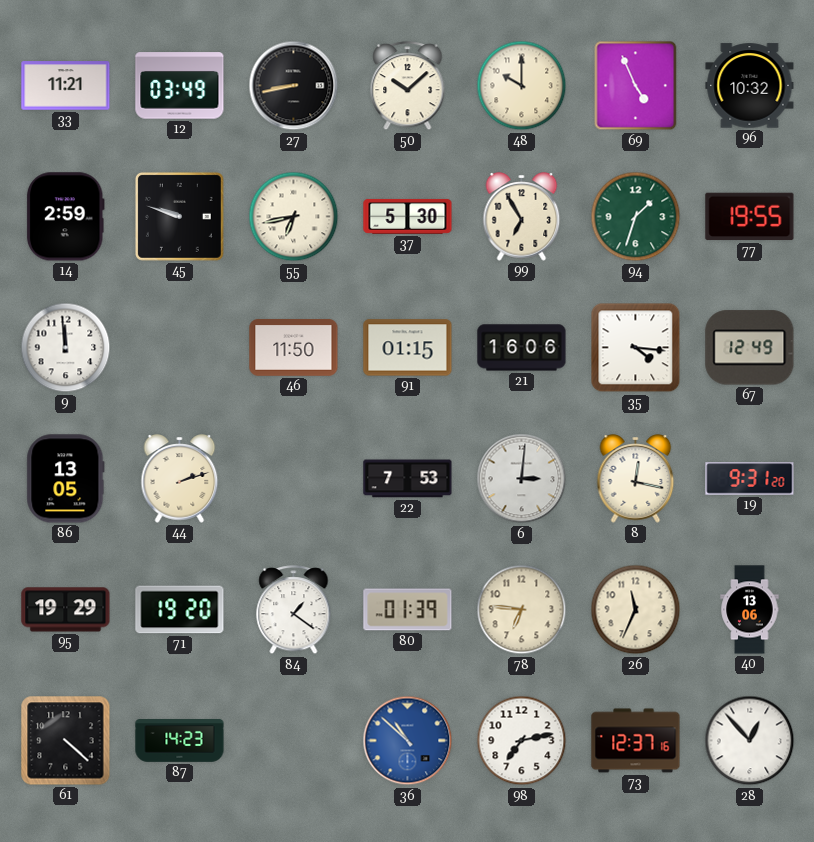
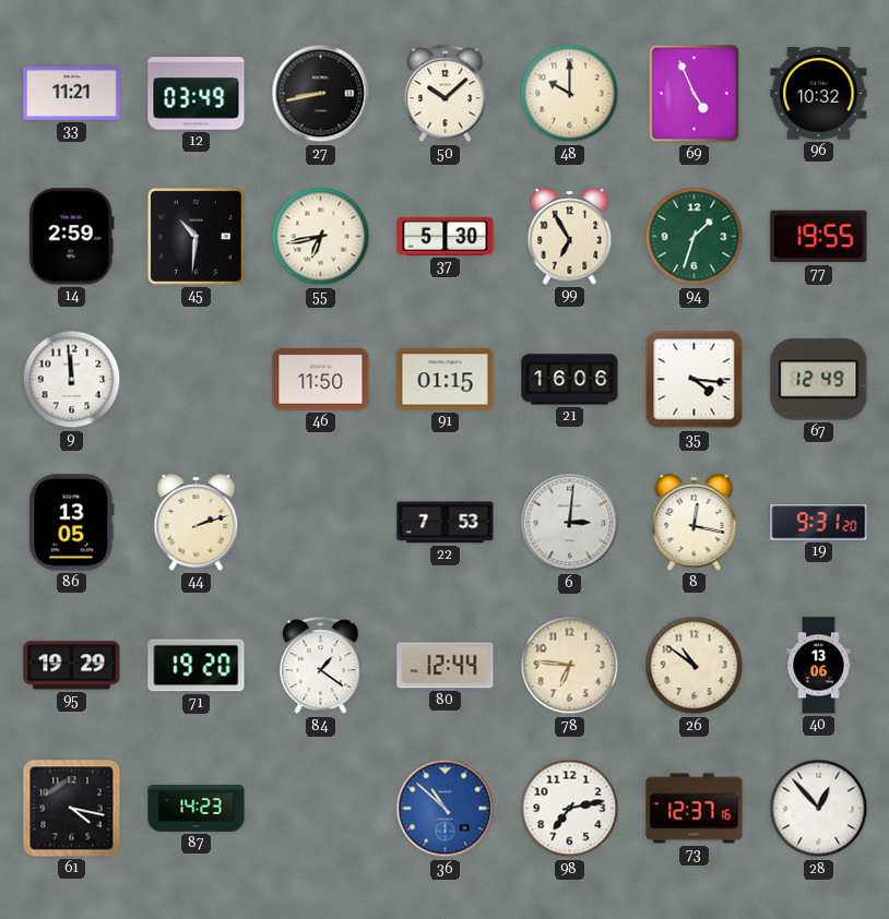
45: 9:48 -> 10:31 (195, 236)
80: 01:39 -> 12:44 (446, 666)
26: 11:34 -> 10:51 (695, 666)
61: 4:22 -> 4:17 (72, 809)
